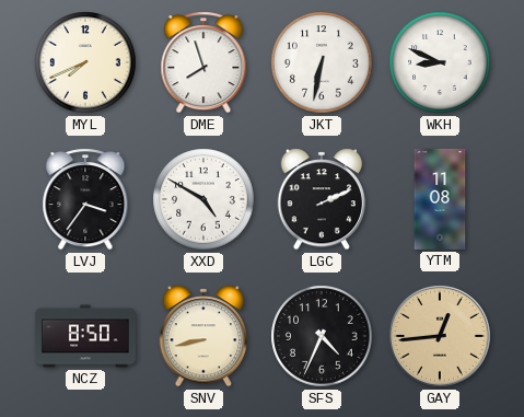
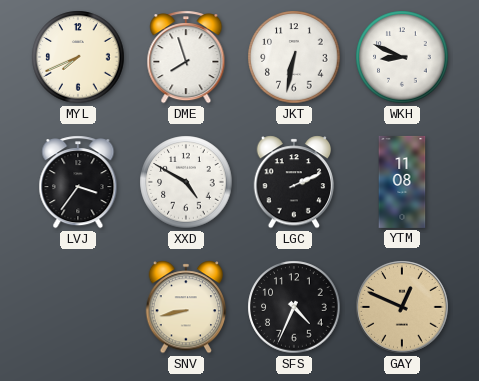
NCZ: 8:50 -> none (85, 336)
GAY: 12:44 -> 12:49 (402, 307)
